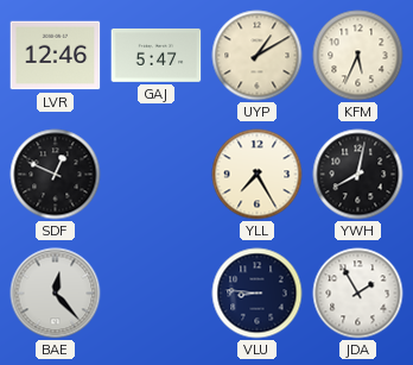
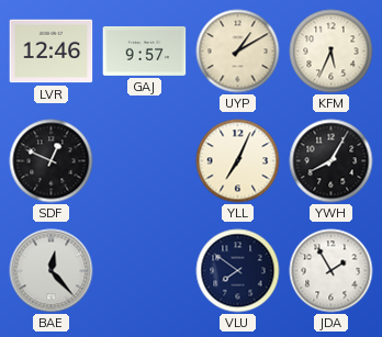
GAJ: 5:47 -> 9:57 (145, 50)
YLL: 7:25 -> 7:04 (238, 161)
YWH: 8:02 -> 8:05 (332, 161)
VLU: 8:46 -> 7:51 (238, 271)
